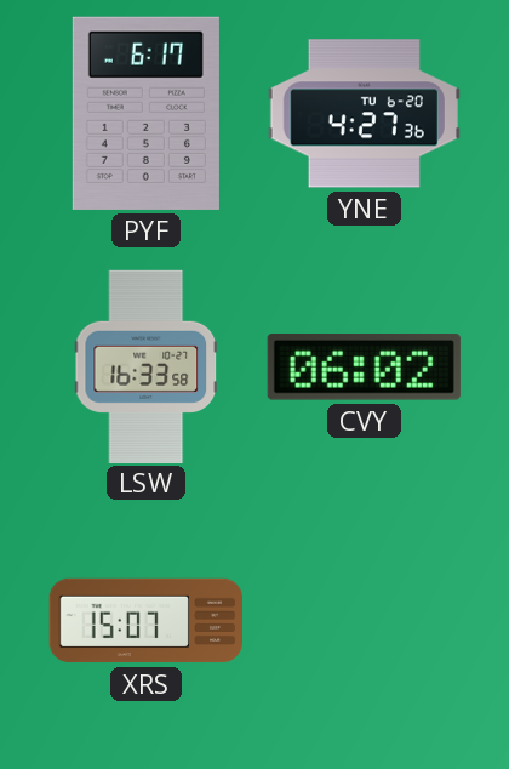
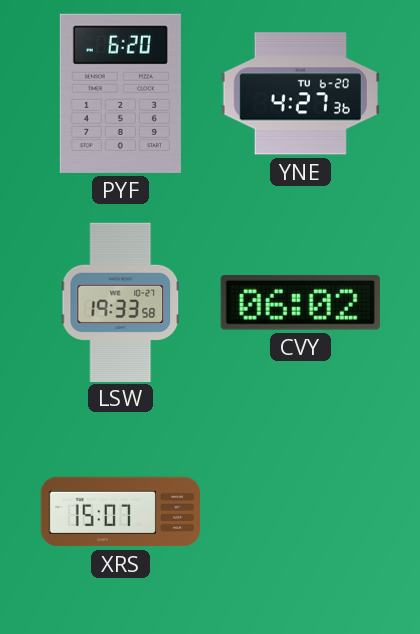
PYF: 6:17 -> 6:20 (120, 93)
LSW: 16:33 -> 19:33 (121, 302)
